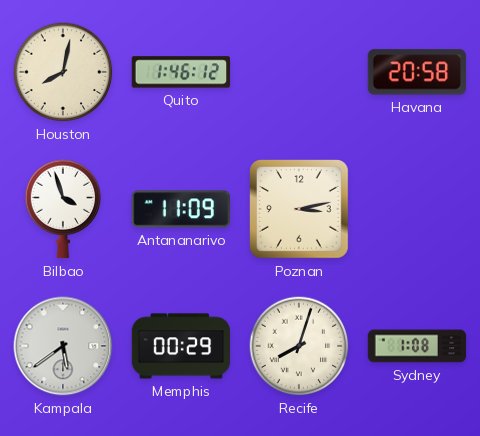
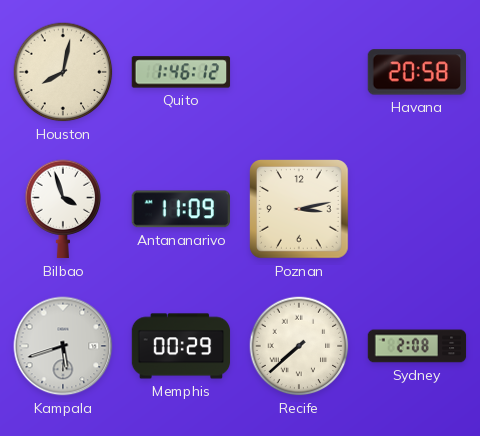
Kampala: 5:39 -> 5:42 (63, 346)
Recife: 8:03 -> 7:38 (299, 346)
Sydney: 1:08 -> 2:08 (417, 346)
